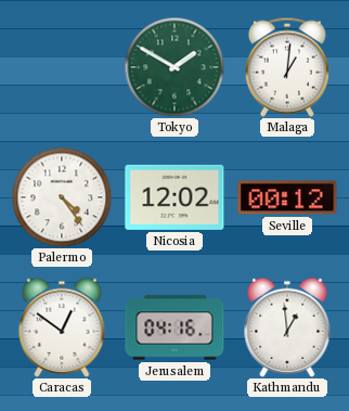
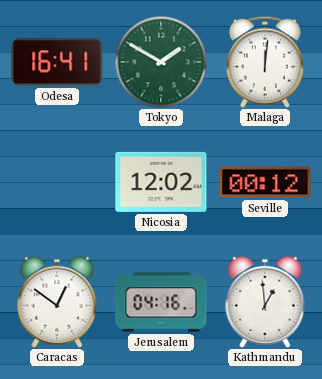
Odesa: none -> 16:41 (57, 62)
Malaga: 1:01 -> 12:01 (265, 62)
Palermo: 4:24 -> none (62, 197)
